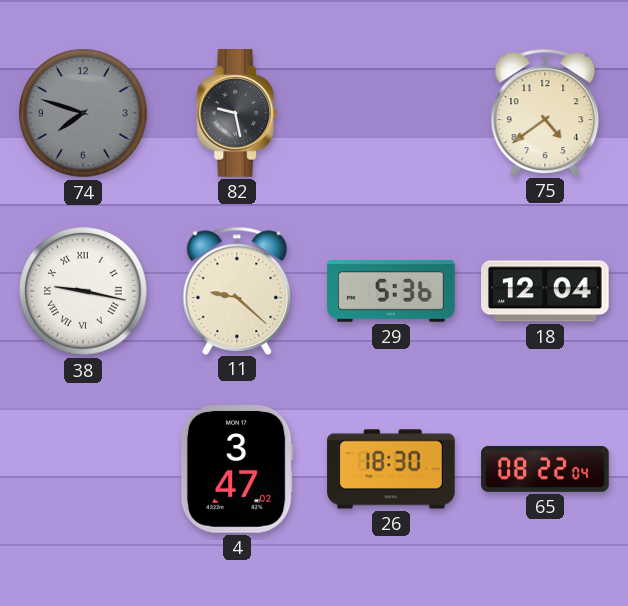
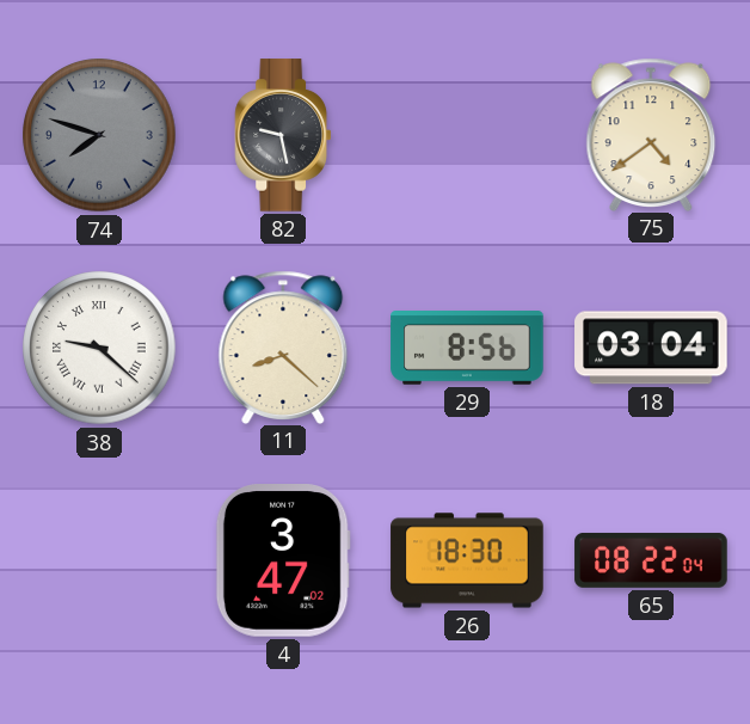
38: 9:17 -> 9:22 (99, 348)
11: 9:22 -> 8:22 (283, 346)
29: 5:36 -> 8:56 (467, 348)
18: 12:04 -> 03:04 (651, 348)
